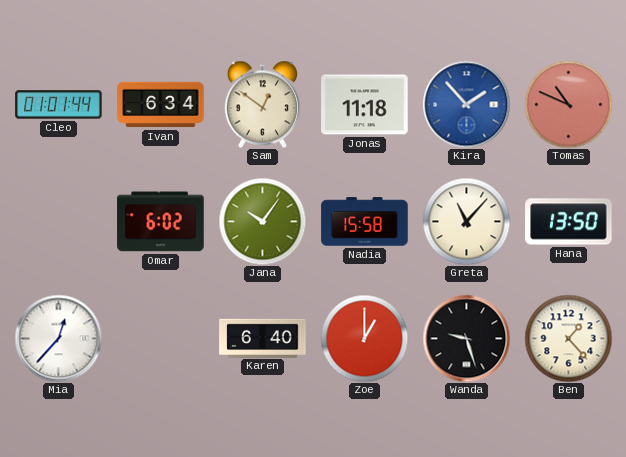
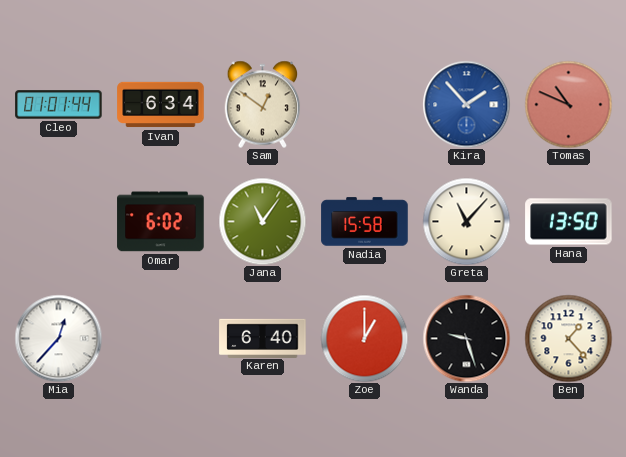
Jonas: 11:18 -> none (365, 105)
Jana: 10:06 -> 11:06 (262, 221)
